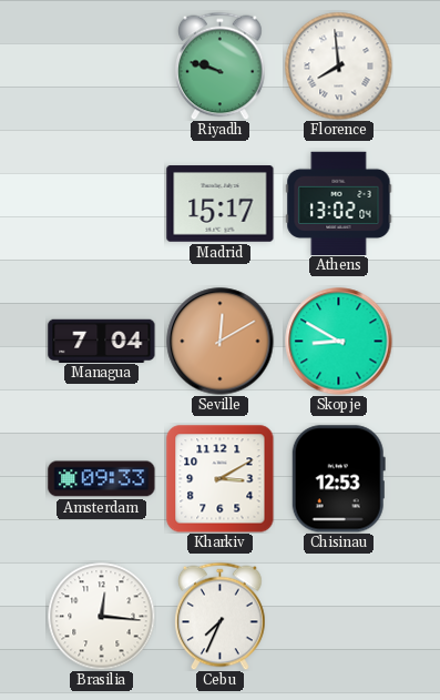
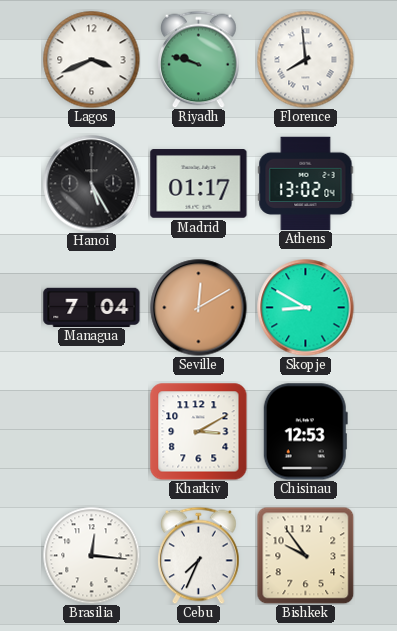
Lagos: none -> 3:41 (91, 59)
Hanoi: none -> 5:25 (92, 184)
Madrid: 15:17 -> 01:17 (199, 184)
Amsterdam: 09:33 -> none (102, 479)
Bishkek: none -> 9:54 (305, 555)
